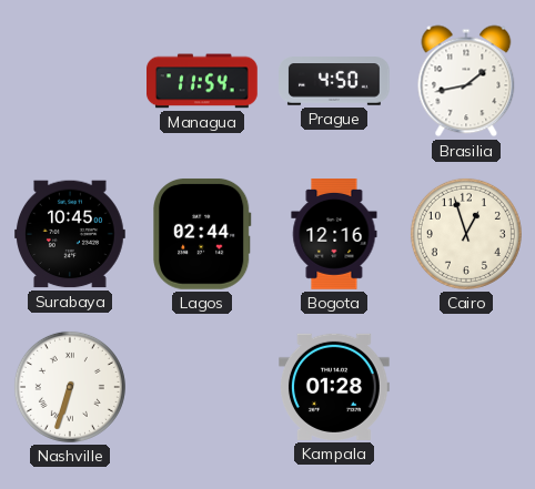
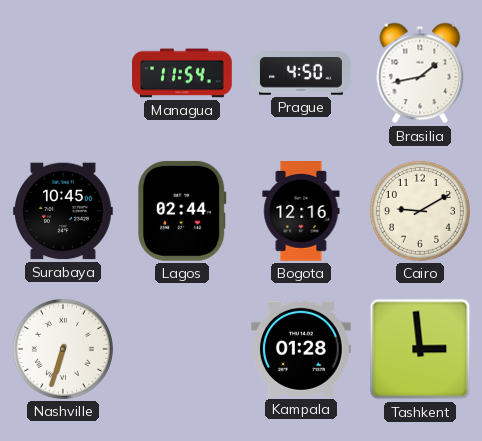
Cairo: 12:57 -> 9:10 (420, 211)
Tashkent: none -> 2:59 (420, 349)
